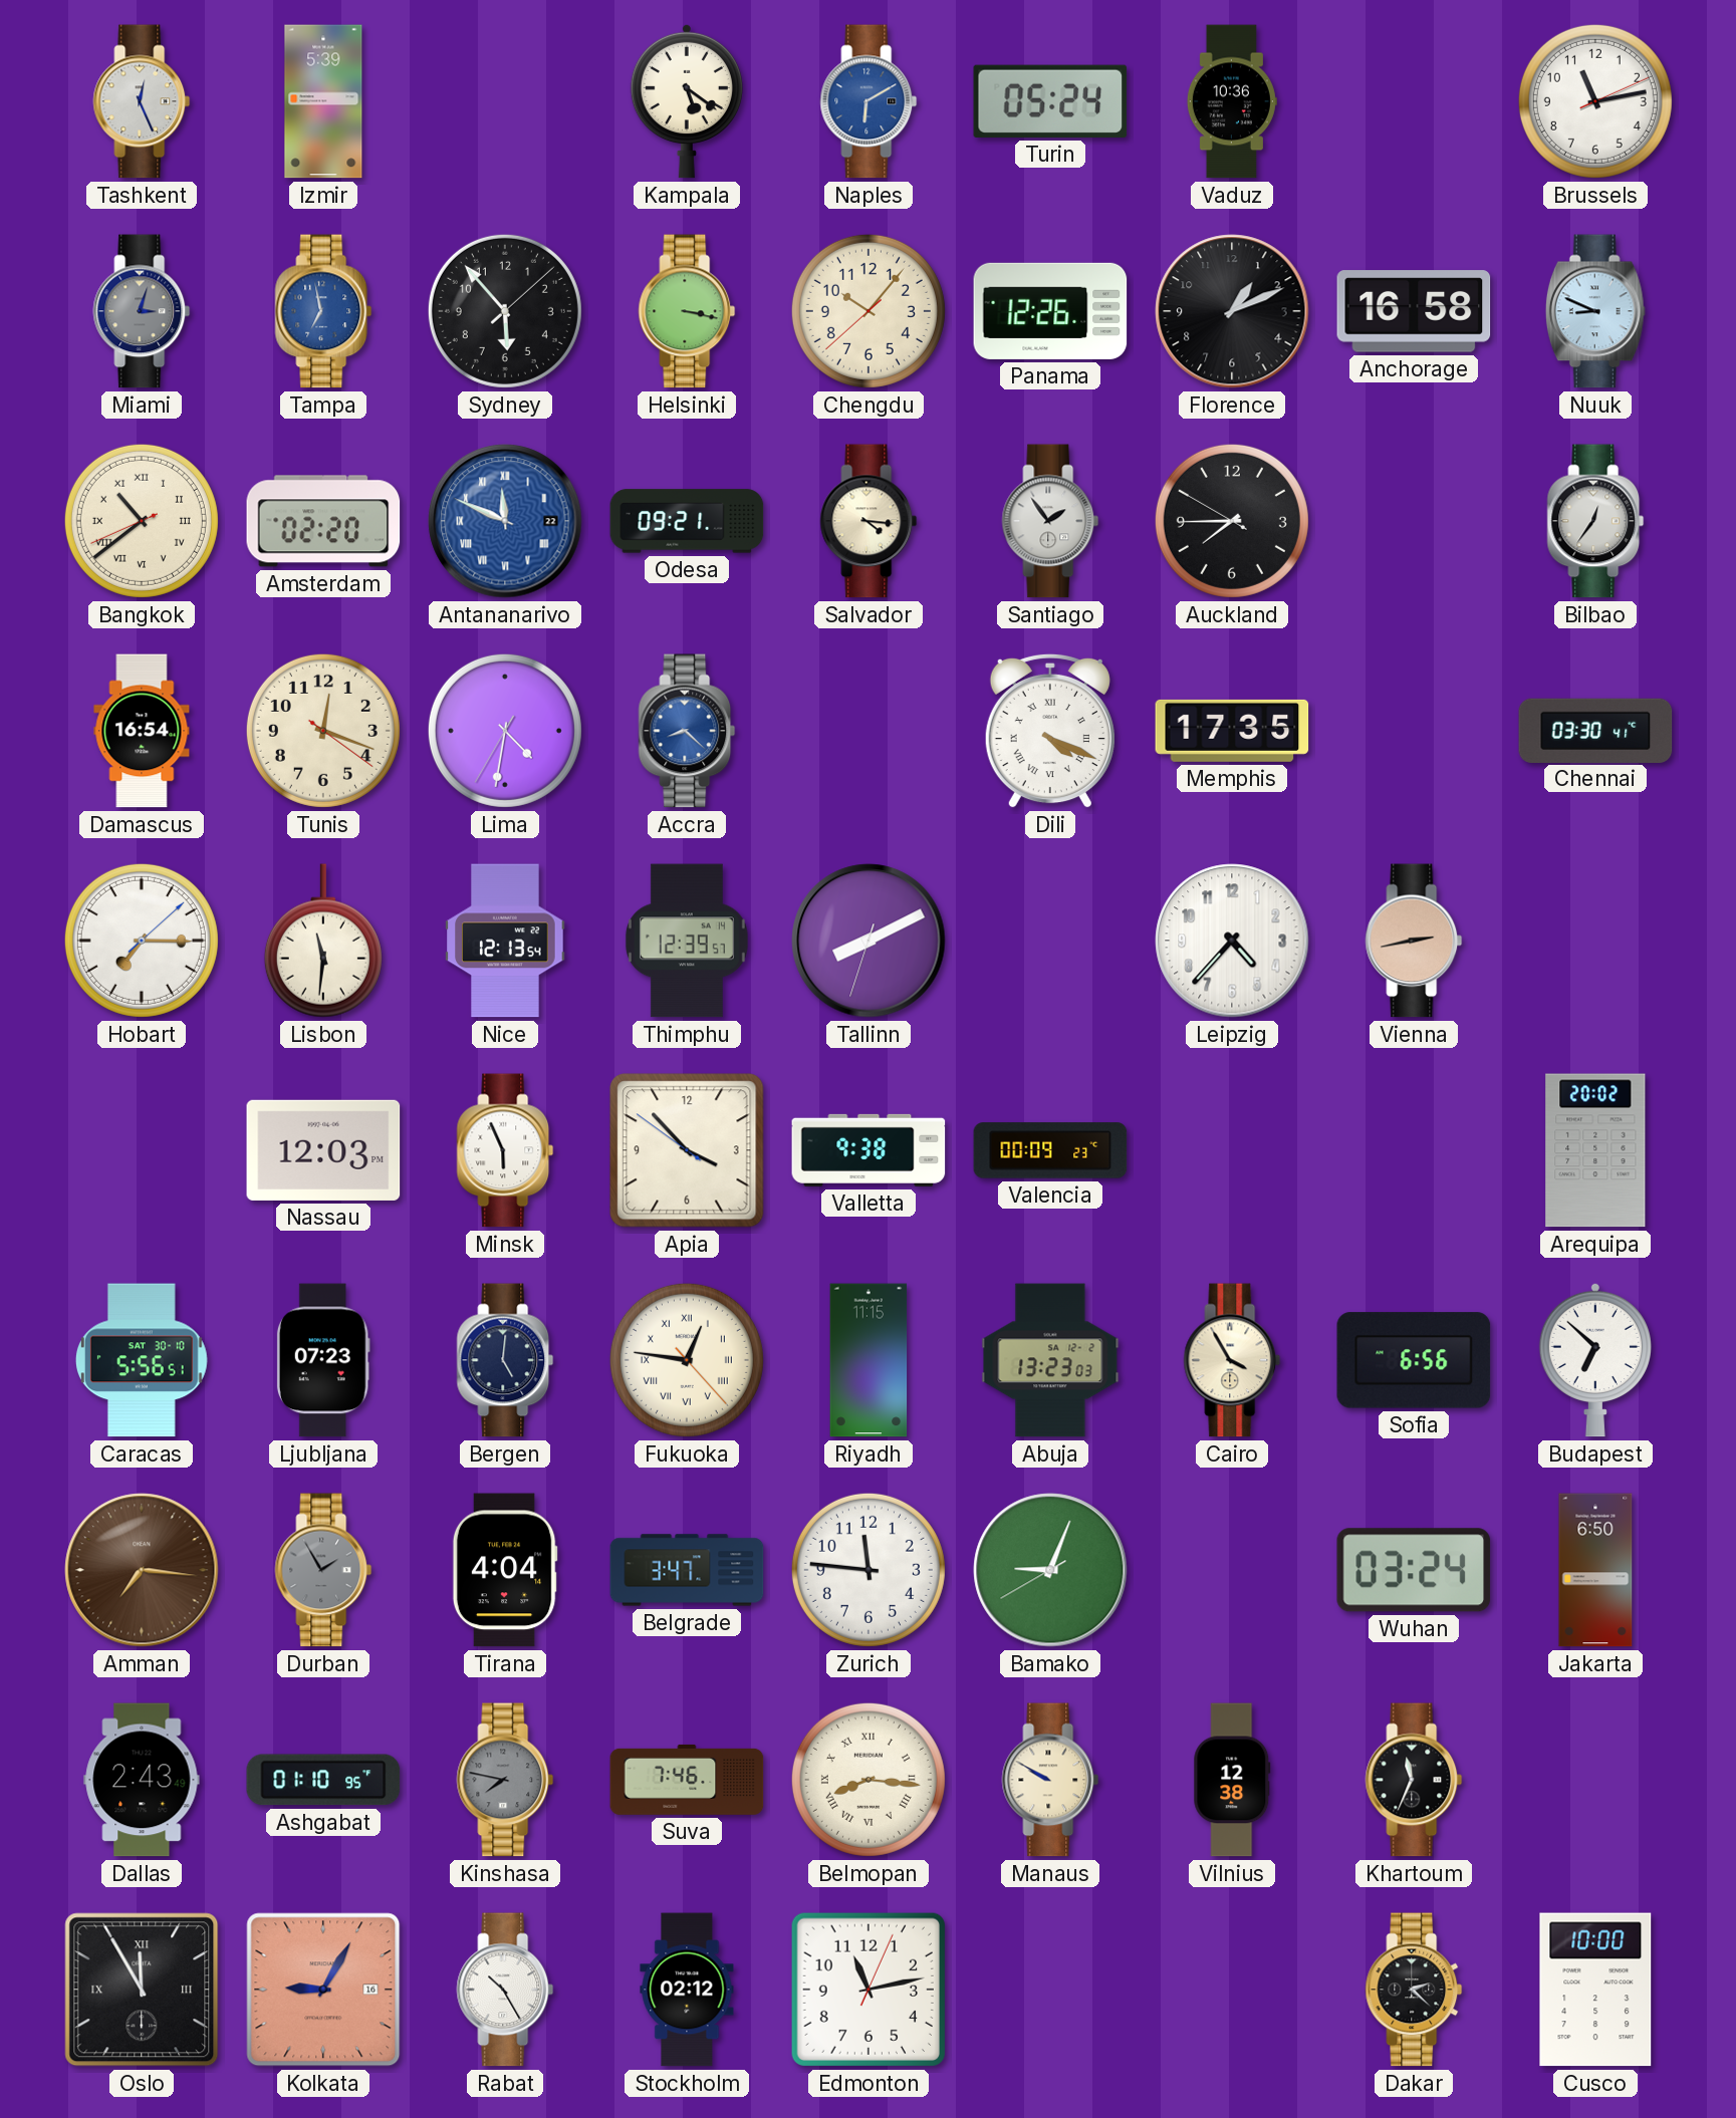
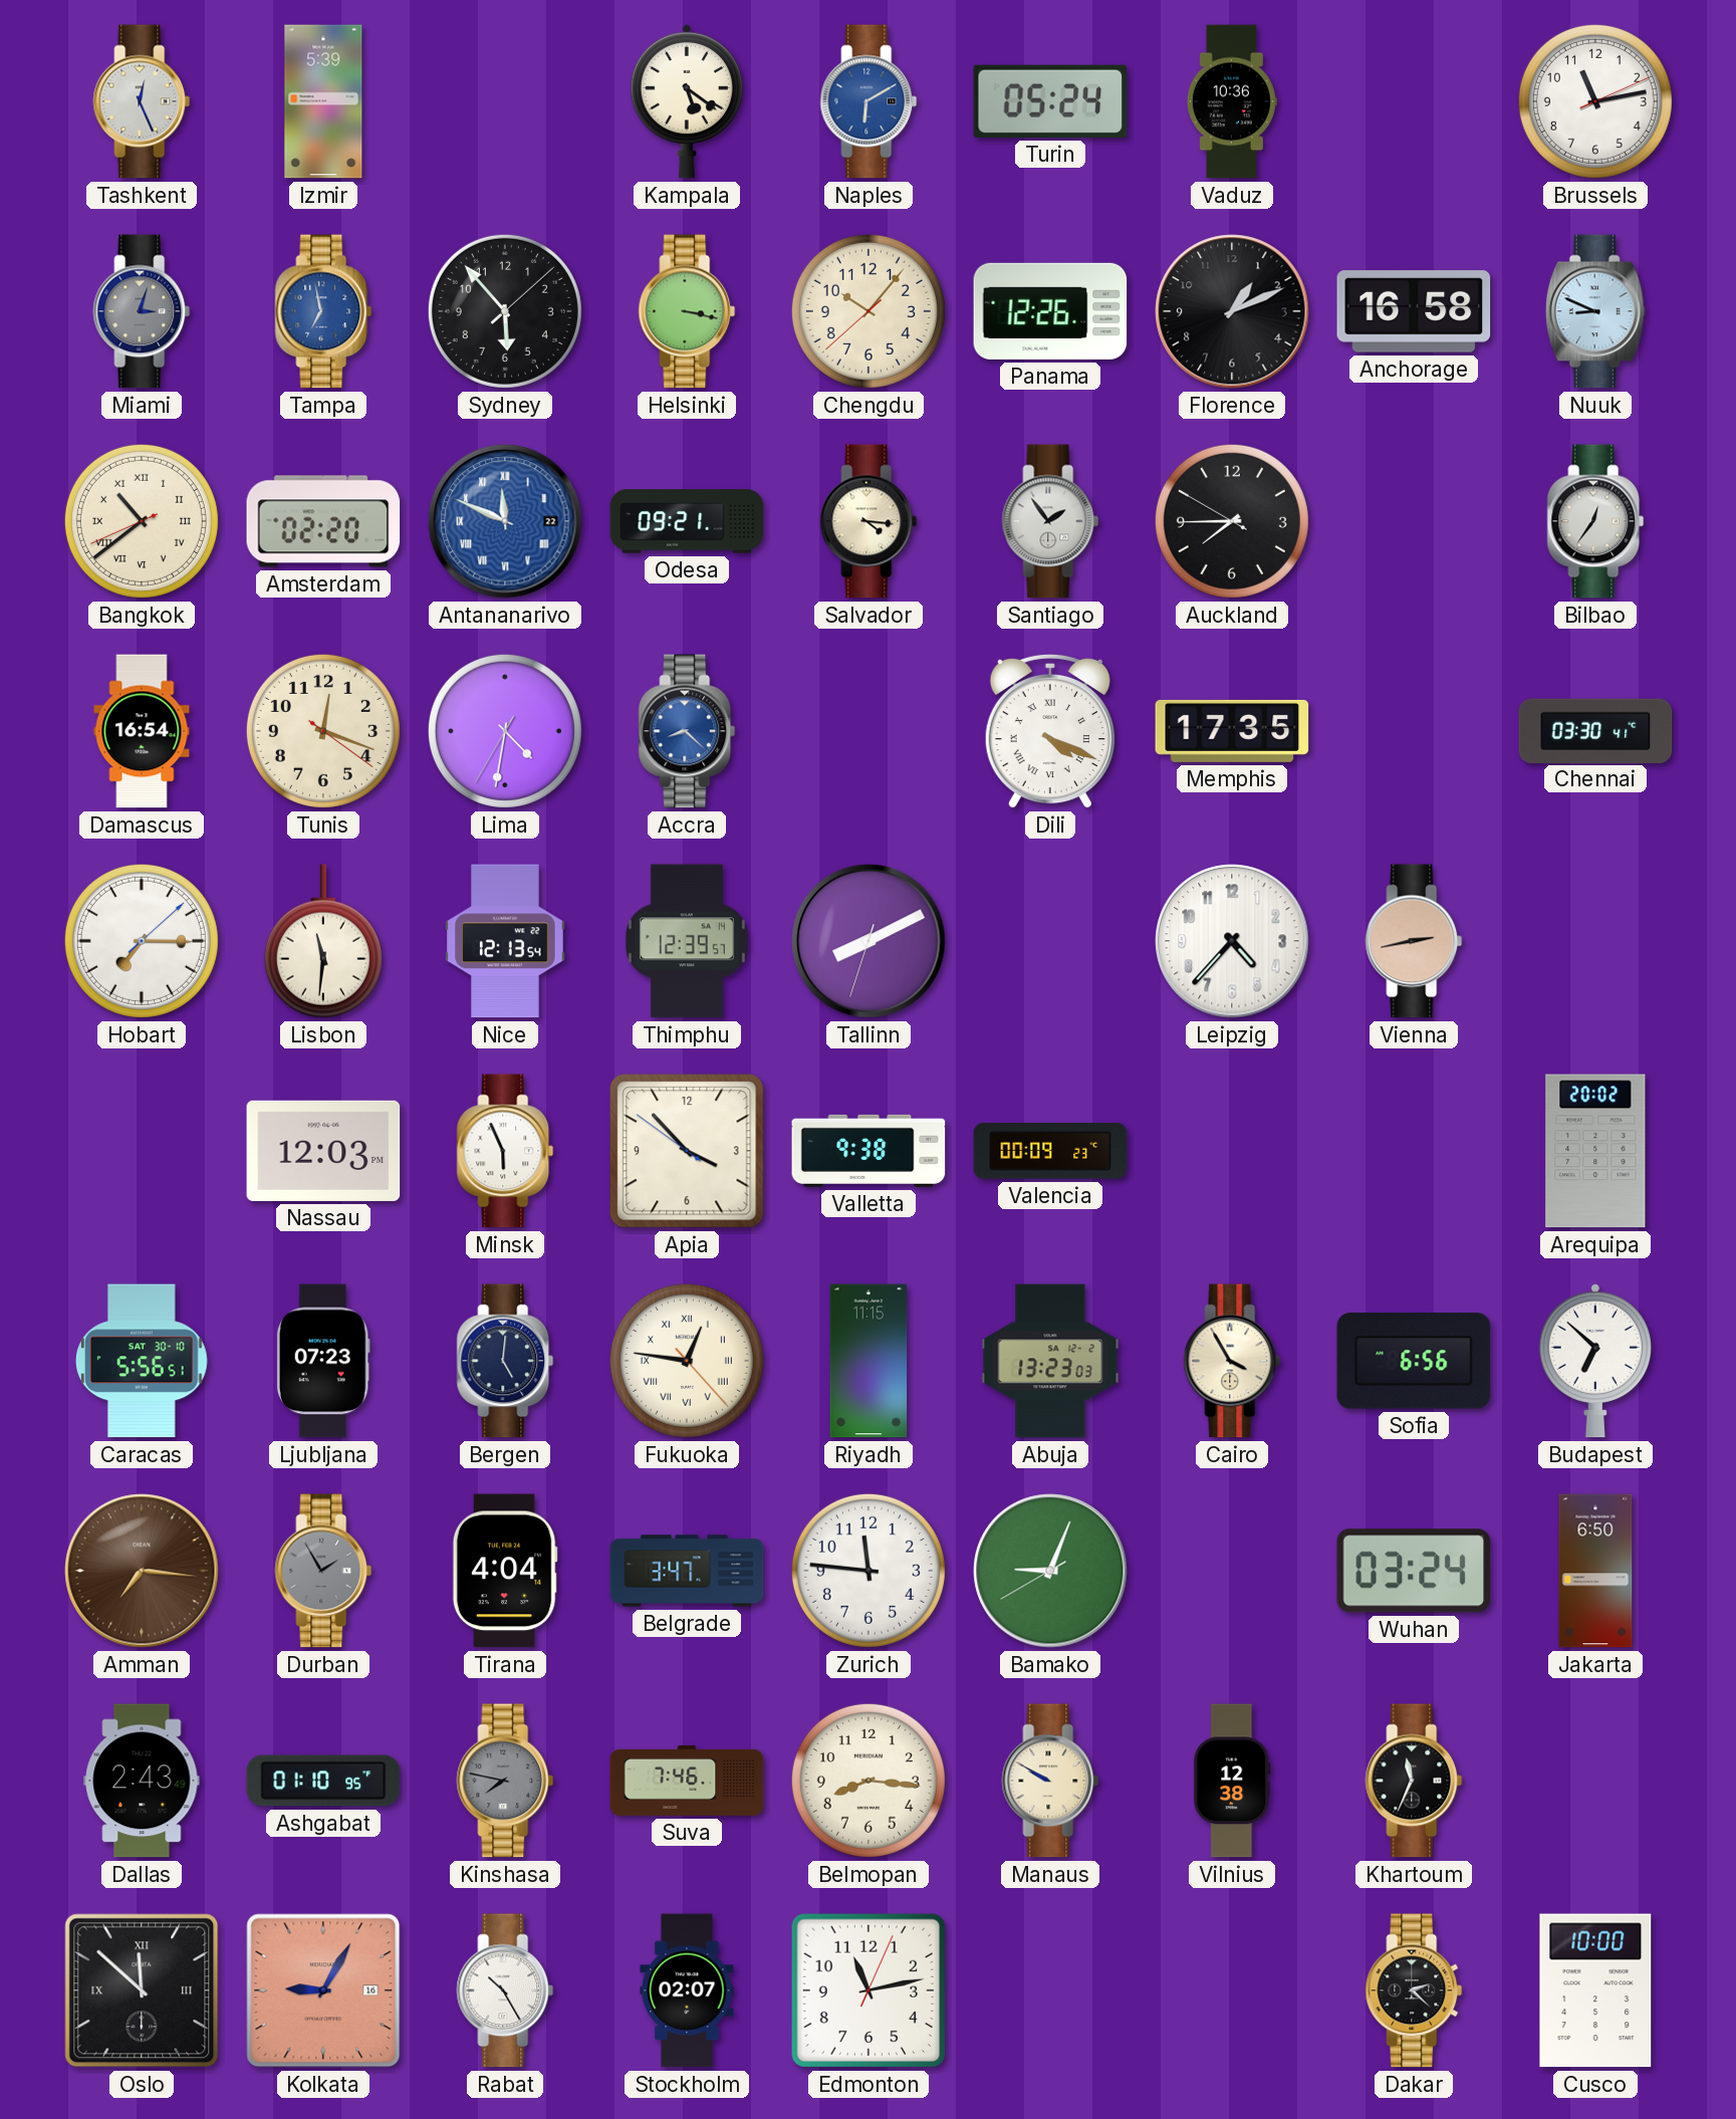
Belmopan numerals: Roman -> Arabic (869, 1781)
Oslo: 11:55 -> 11:52 (142, 1990)
Stockholm: 02:12 -> 02:07 (687, 1990)
